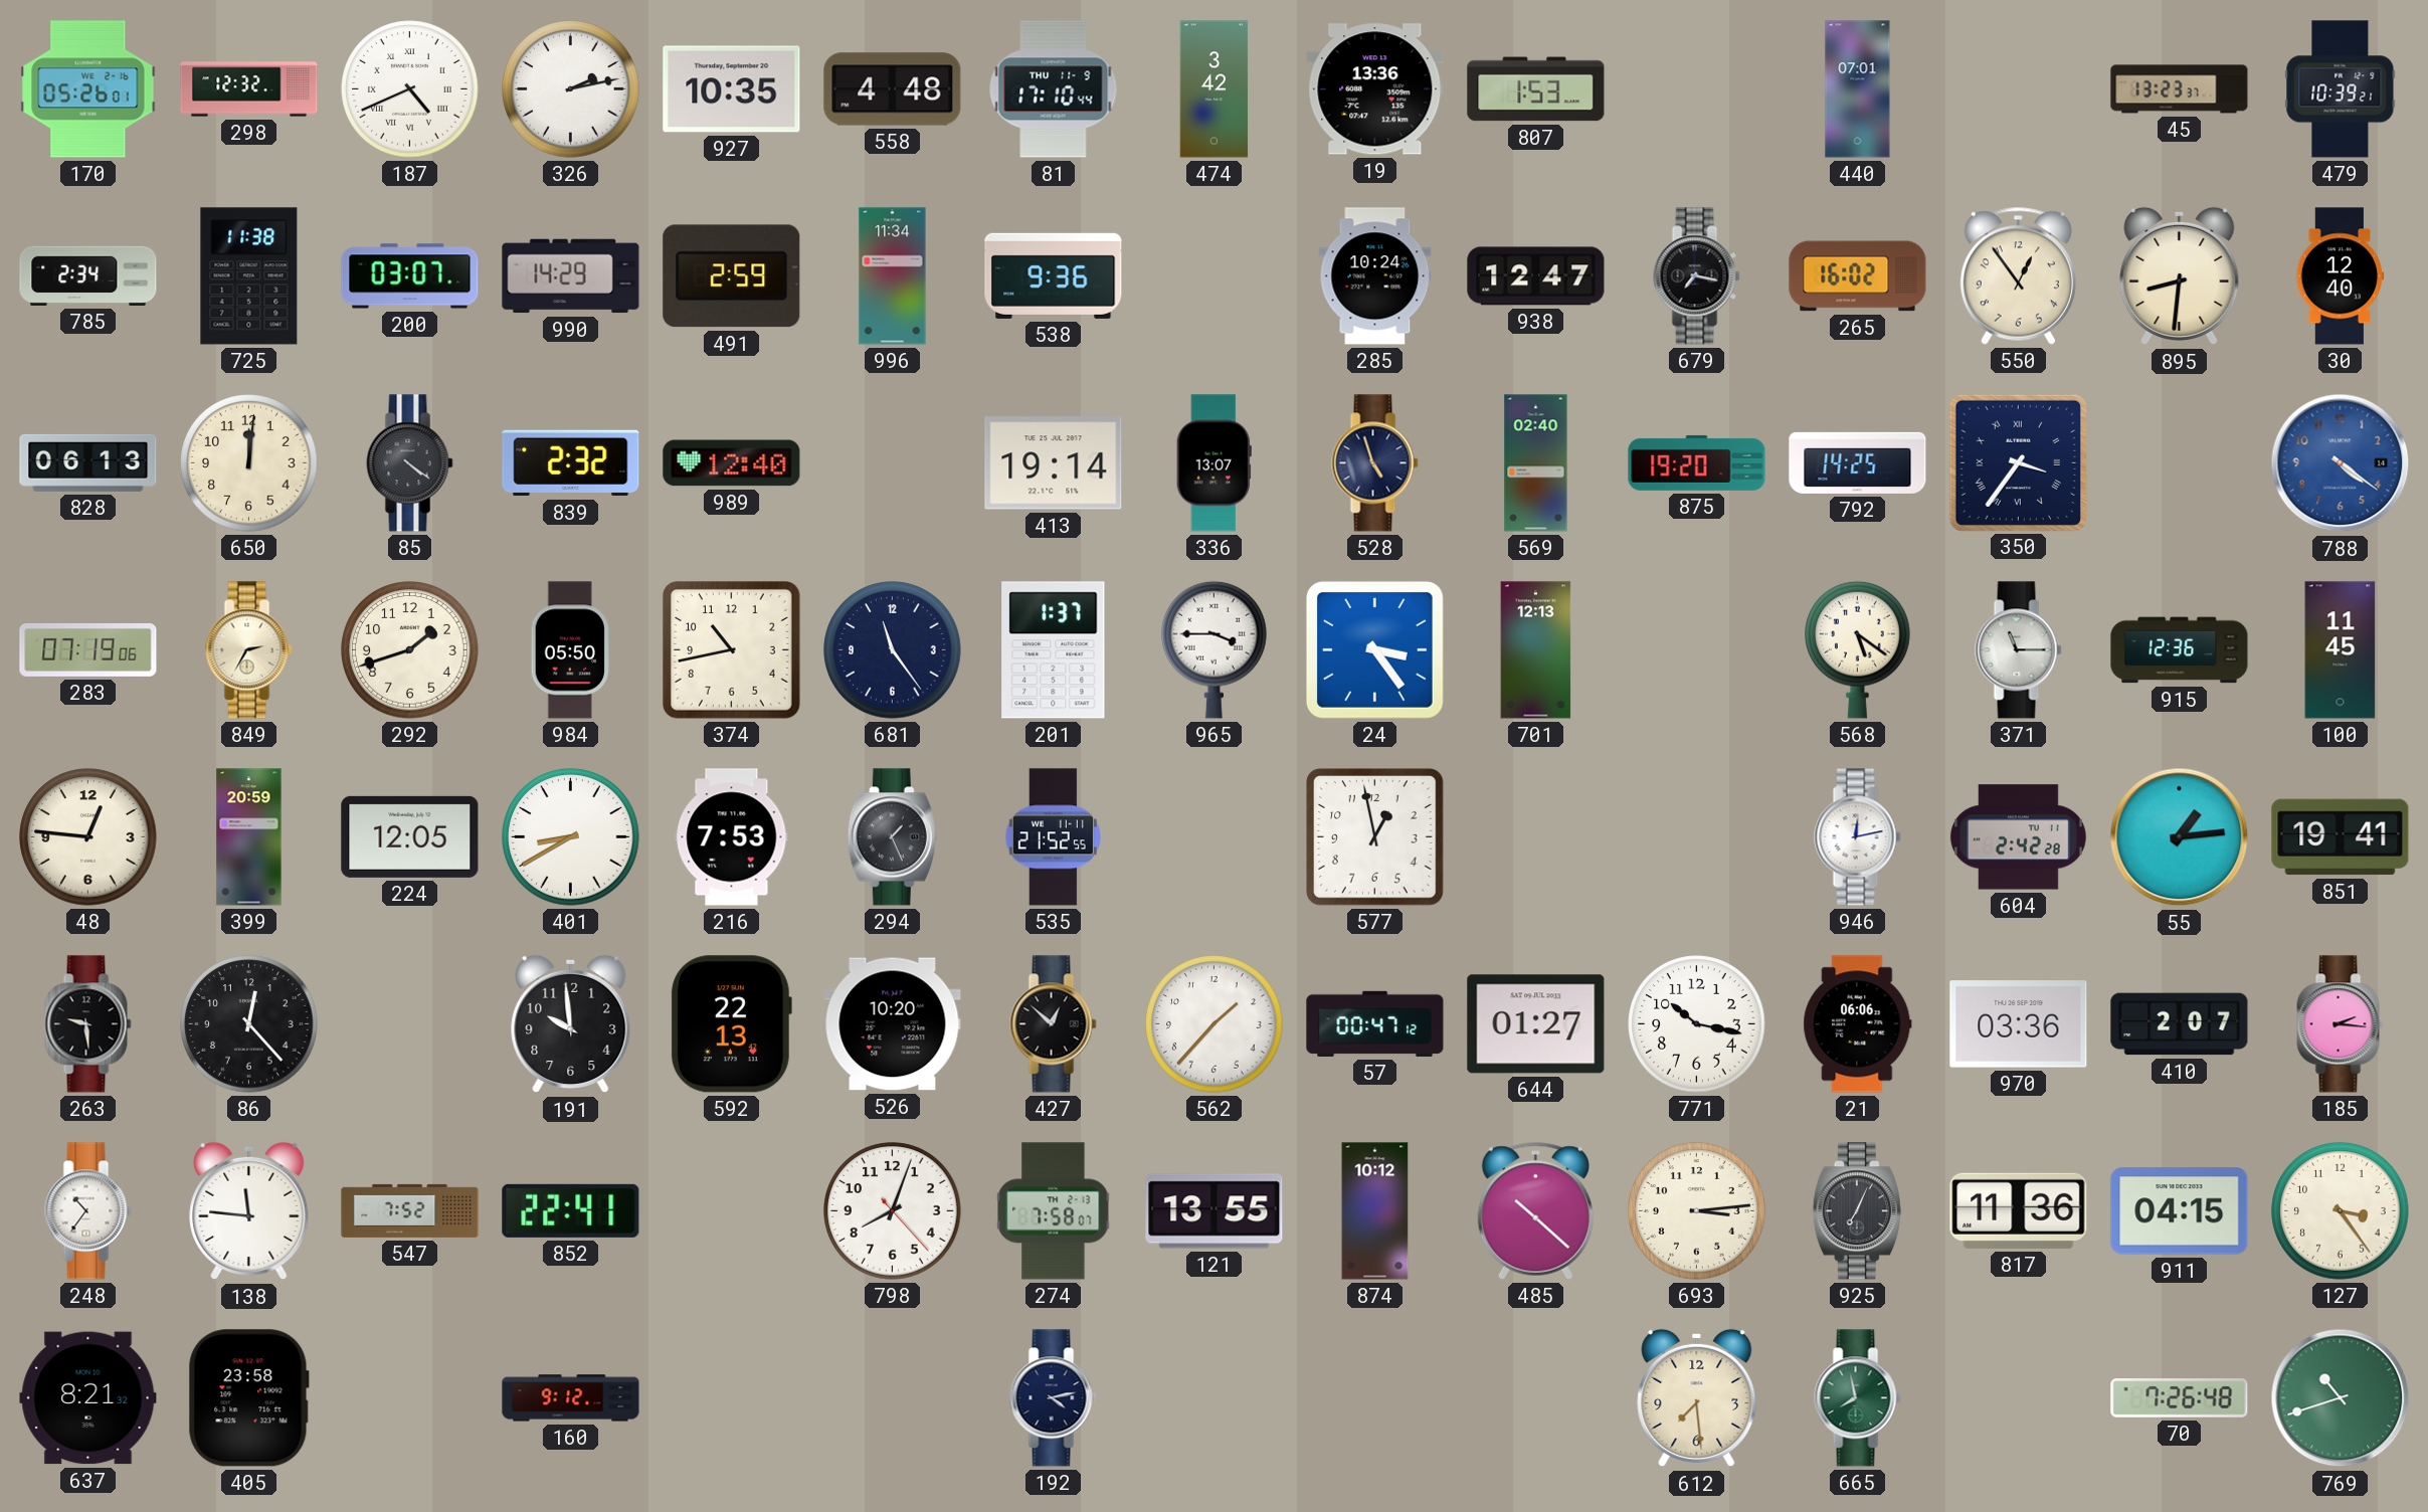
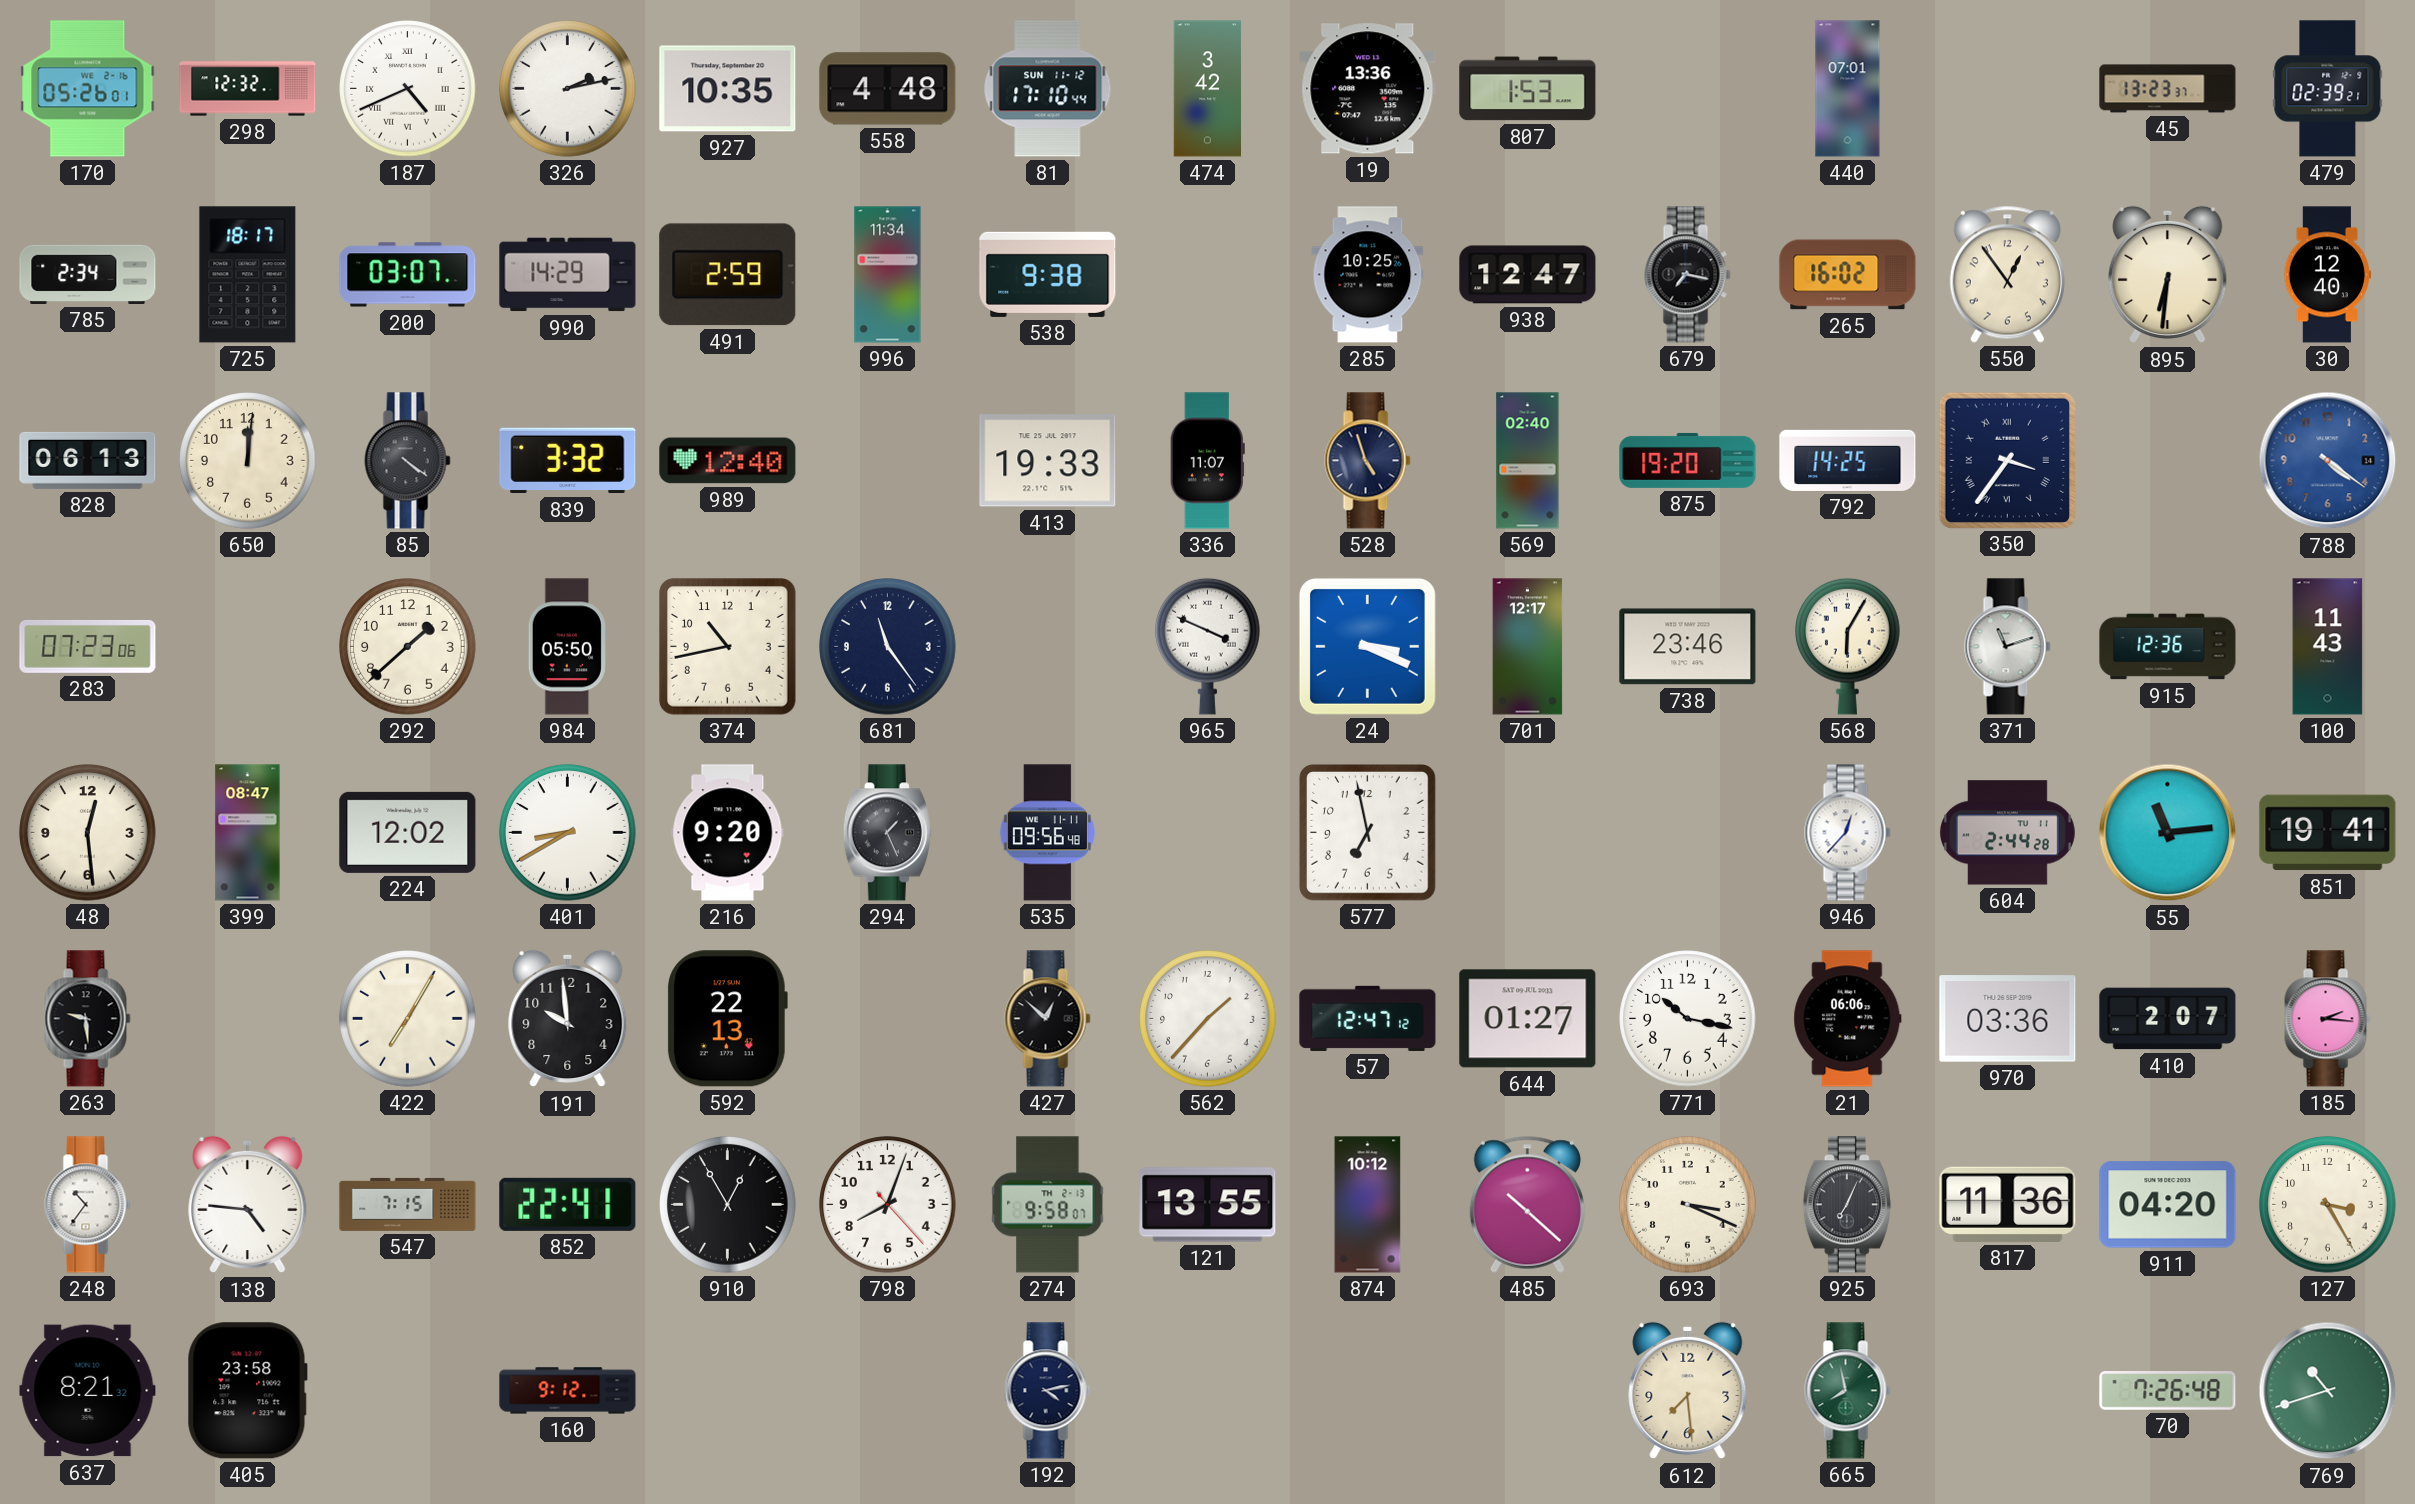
81 date: THU 11-9 -> SUN 11-12 (1048, 89)
479: 10:39 -> 02:39 (2328, 89)
725: 11:38 -> 18:17 (248, 275)
538: 9:36 -> 9:38 (1048, 274)
285: 10:24 -> 10:25 (1368, 275)
895: 8:31 -> 6:31 (2168, 275)
839: 2:32 -> 3:32 (568, 461)
413: 19:14 -> 19:33 (1048, 461)
336: 13:07 -> 11:07 (1207, 461)
283: 07:19 -> 07:23 (88, 646)
849: 2:35 -> none (249, 650)
292: 1:42 -> 1:38 (408, 647)
201: 1:37 -> none (1054, 650)
965: 3:45 -> 3:49 (1208, 646)
24: 3:24 -> 3:19 (1367, 646)
701: 12:13 -> 12:17 (1528, 647)
738: none -> 23:46 (1688, 647)
568: 5:21 -> 6:05 (1848, 646)
371: 11:15 -> 11:12 (2008, 647)
100: 11:45 -> 11:43 (2328, 647)
48: 12:46 -> 12:29 (88, 833)
399: 20:59 -> 08:47 (248, 833)
224: 12:05 -> 12:02 (408, 832)
216: 7:53 -> 9:20 (728, 833)
535: 21:52 -> 09:56 (1047, 833)
577: 12:58 -> 6:58 (1368, 833)
946: 12:13 -> 12:37 (1848, 833)
604: 2:42 -> 2:44 (2007, 833)
55: 1:14 -> 11:14 (2168, 833)
86: 12:23 -> none (249, 1024)
422: none -> 7:05 (408, 1019)
526: 10:20 -> none (893, 1024)
57: 00:47 -> 12:47 (1368, 1018)
138: 11:46 -> 4:46 (248, 1205)
547: 7:52 -> 7:15 (408, 1204)
910: none -> 12:55 (728, 1205)
274: 7:58 -> 9:58 (1048, 1205)
693: 3:14 -> 3:19 (1688, 1205)
911: 04:15 -> 04:20 (2168, 1205)
127: 3:24 -> 3:25 (2328, 1205)
